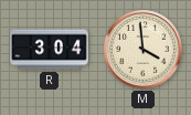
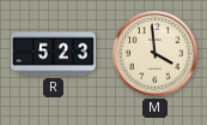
R: 3:04 -> 5:23 (54, 54)
